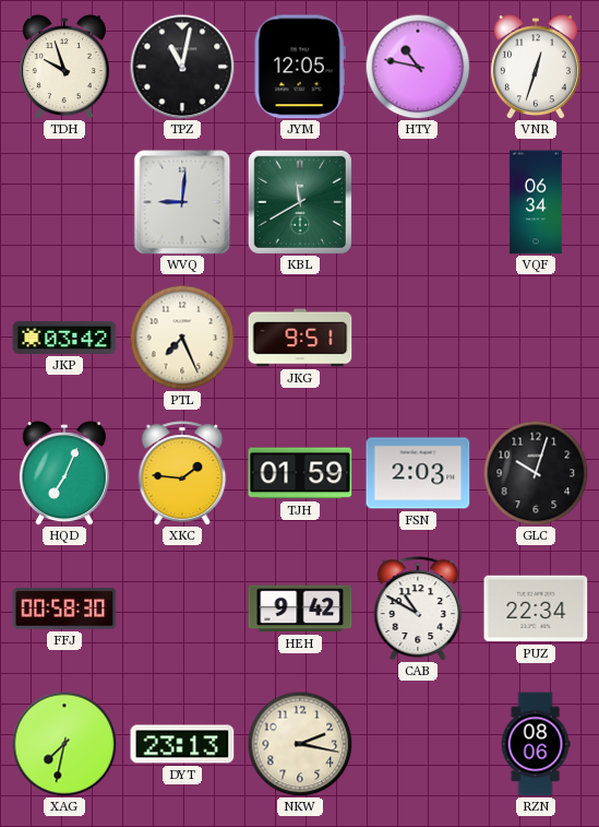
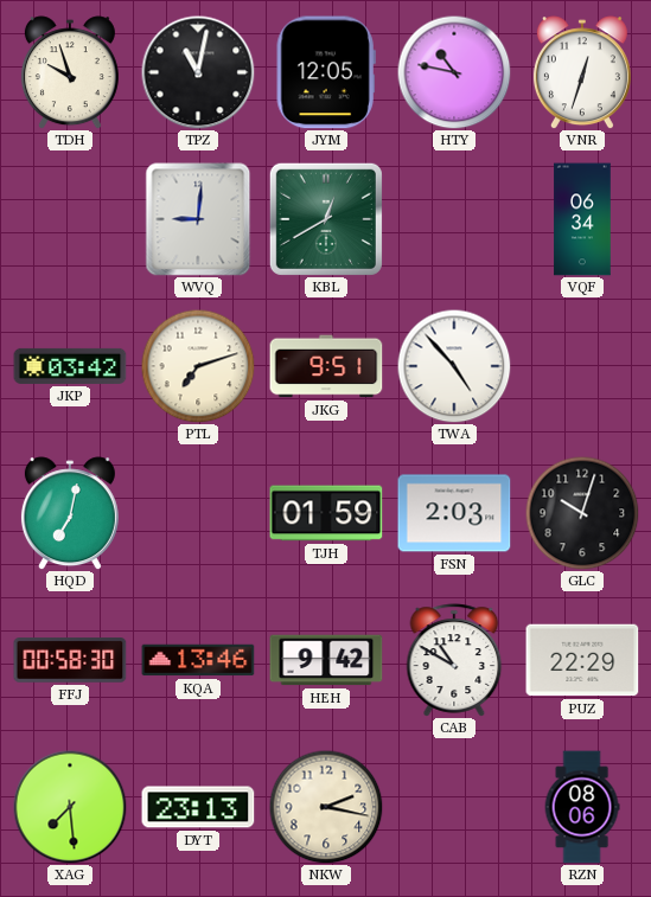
KBL: 11:40 -> 12:40 (326, 219)
PTL: 7:26 -> 7:12 (198, 366)
TWA: none -> 4:53 (454, 366)
HQD: 7:04 -> 7:02 (70, 513)
XKC: 1:46 -> none (182, 473)
KQA: none -> 13:46 (198, 660)
PUZ: 22:34 -> 22:29 (582, 660)
XAG: 7:32 -> 7:29 (70, 807)
